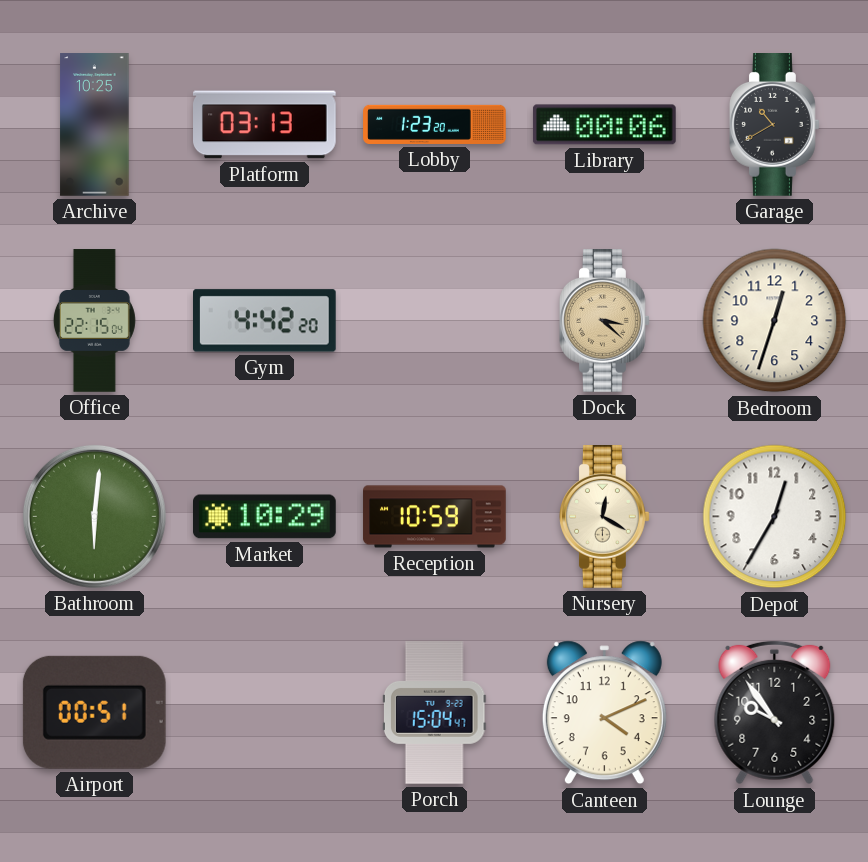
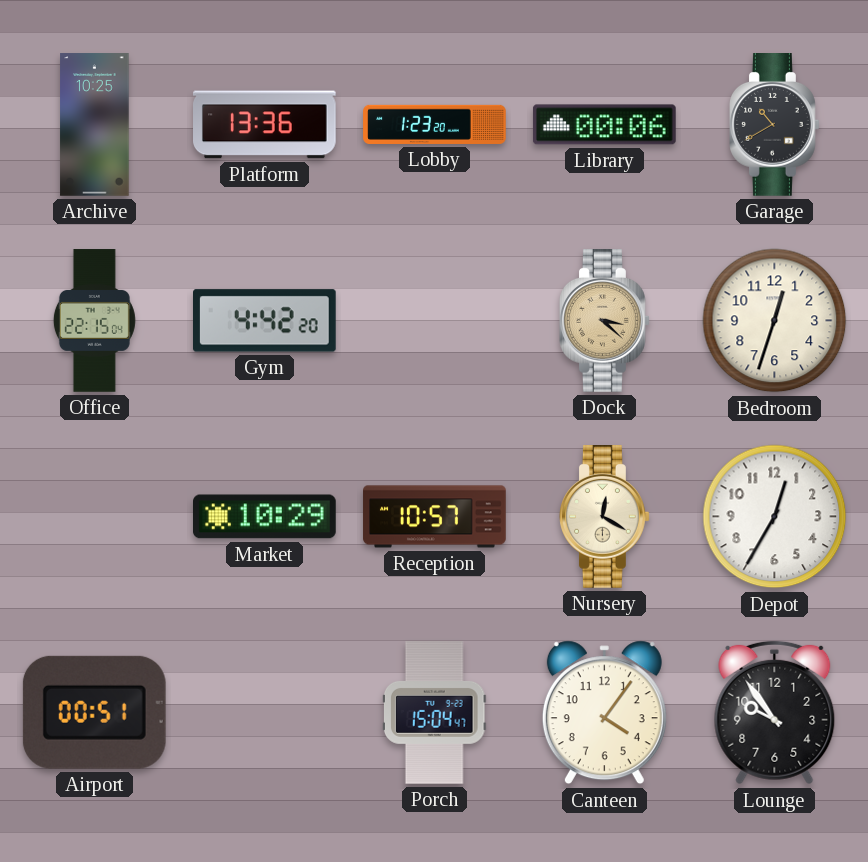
Platform: 03:13 -> 13:36 (265, 125)
Bathroom: 6:01 -> none (94, 516)
Reception: 10:59 -> 10:57 (435, 517)
Canteen: 4:11 -> 4:06 (604, 713)
